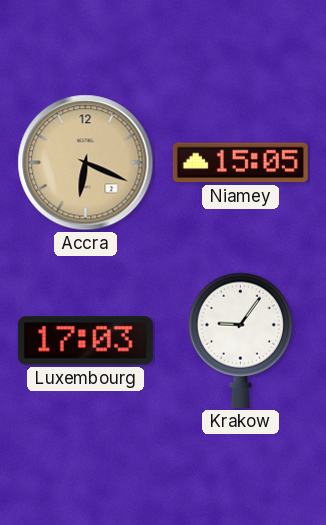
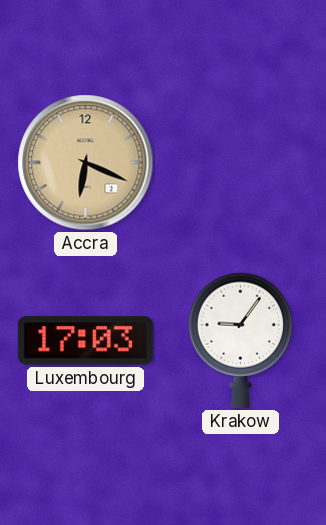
Niamey: 15:05 -> none (240, 163)
